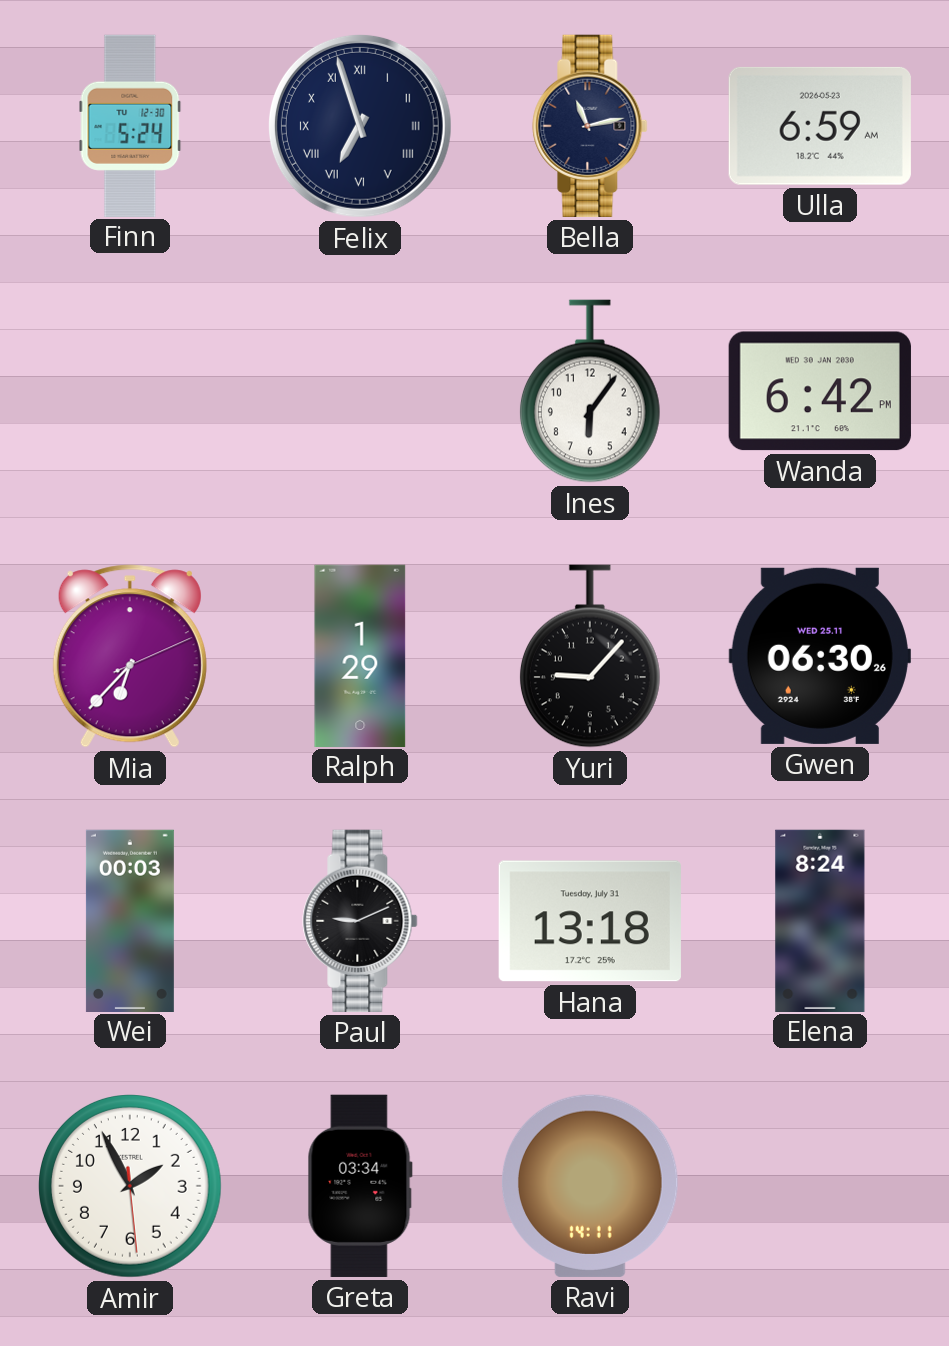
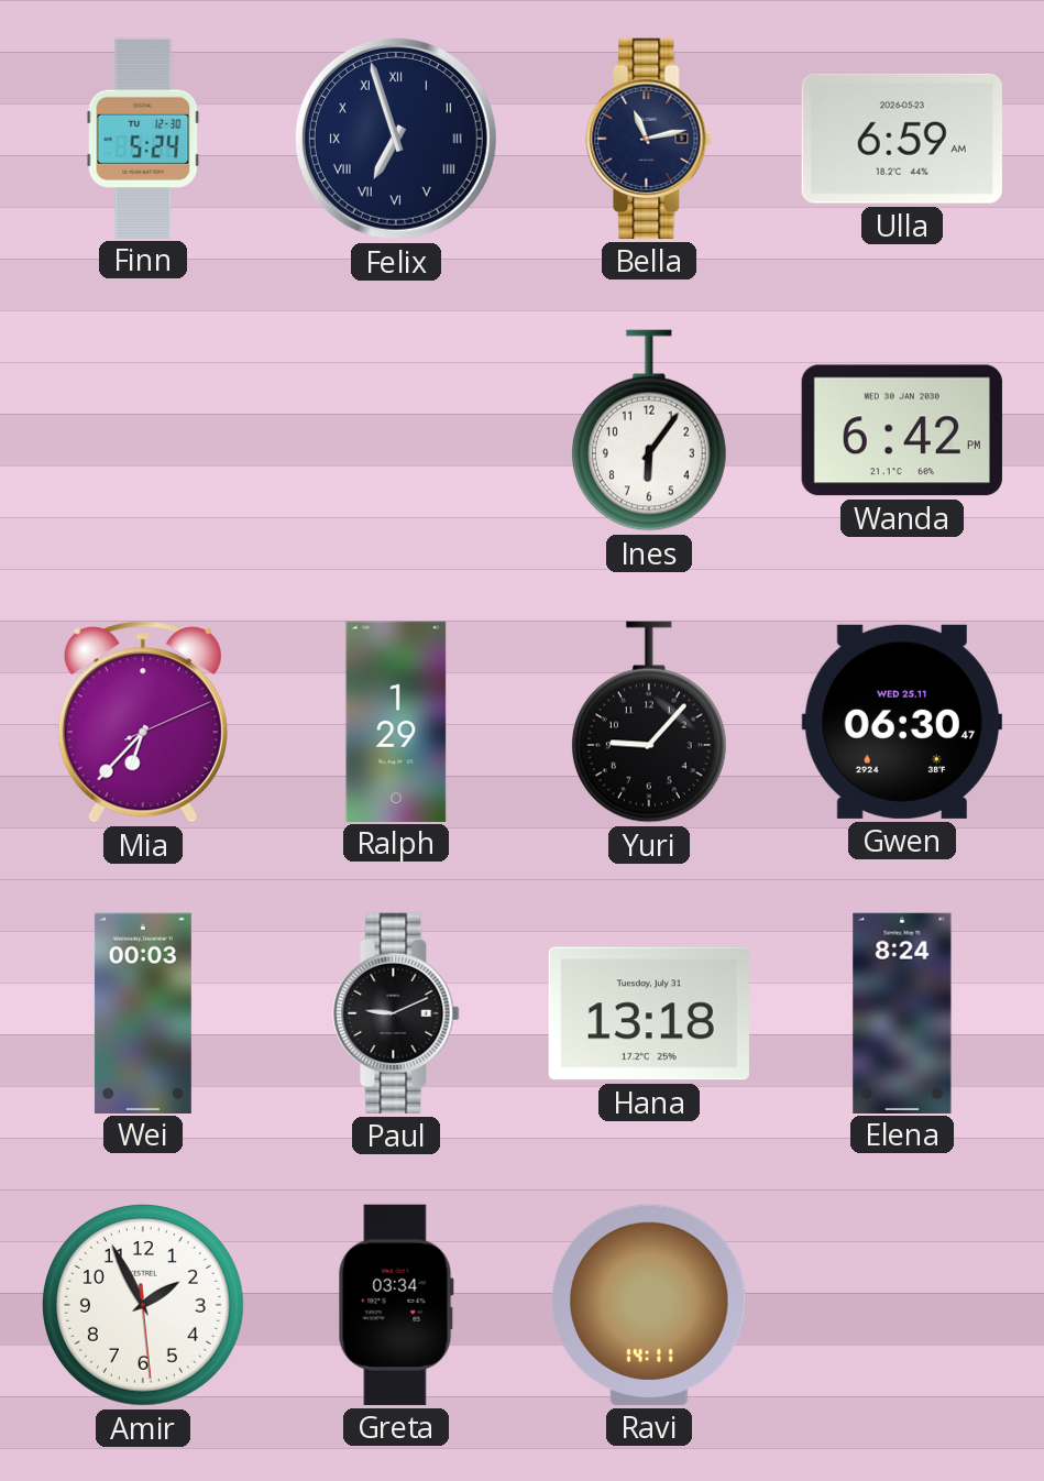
Gwen: 06:30:26 -> 06:30:47 (902, 722)
